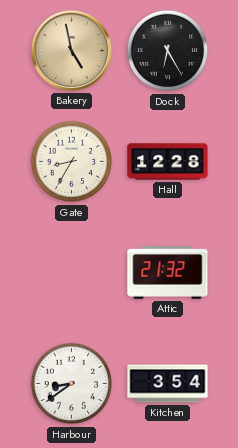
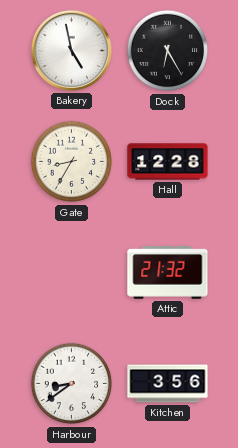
Bakery dial: champagne -> white (71, 50)
Kitchen: 3:54 -> 3:56 (168, 384)
